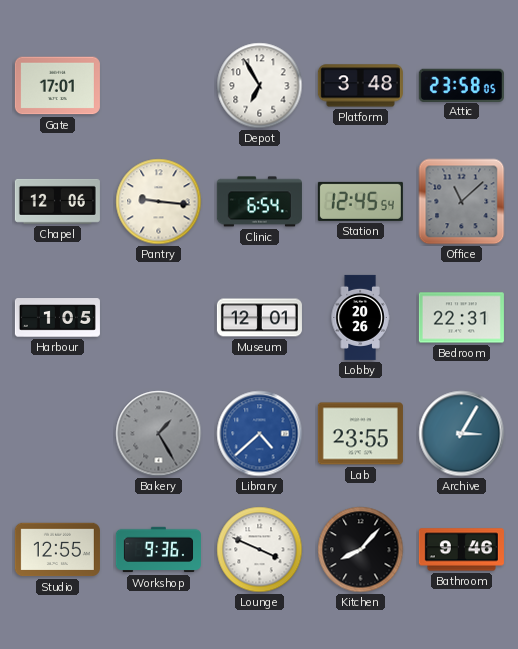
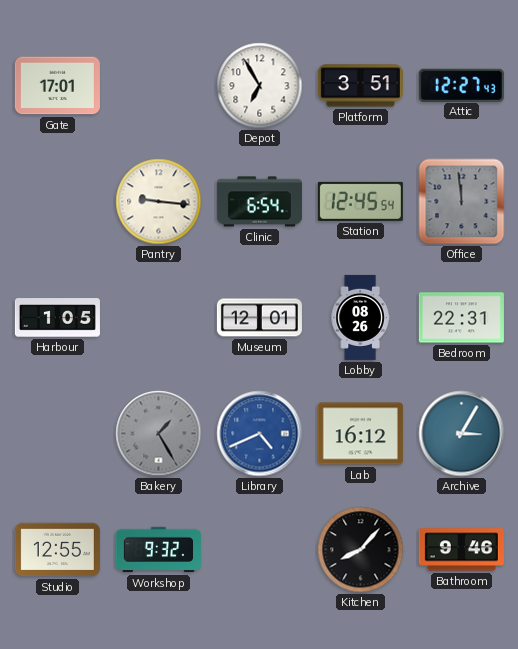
Platform: 3:48 -> 3:51 (360, 86)
Attic: 23:58 -> 12:27 (461, 85)
Chapel: 12:06 -> none (57, 201)
Office: 11:08 -> 11:59 (462, 202)
Lobby: 20:26 -> 08:26 (360, 317)
Library: 4:38 -> 4:41 (260, 434)
Lab: 23:55 -> 16:12 (360, 434)
Workshop: 9:36 -> 9:32 (158, 550)
Lounge: 3:49 -> none (260, 550)
